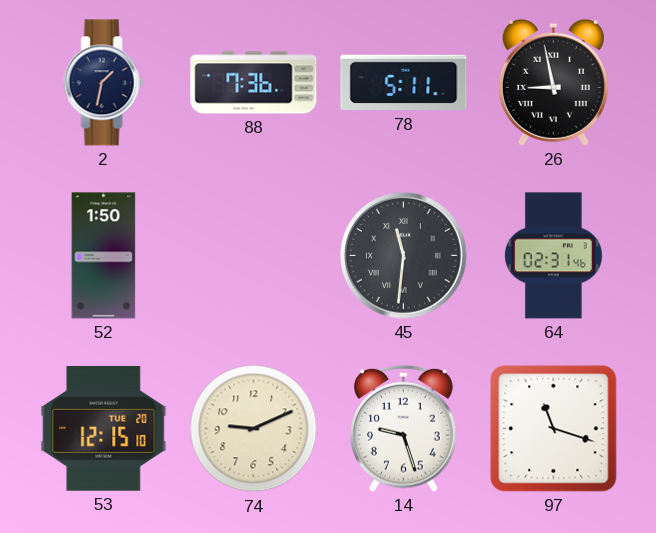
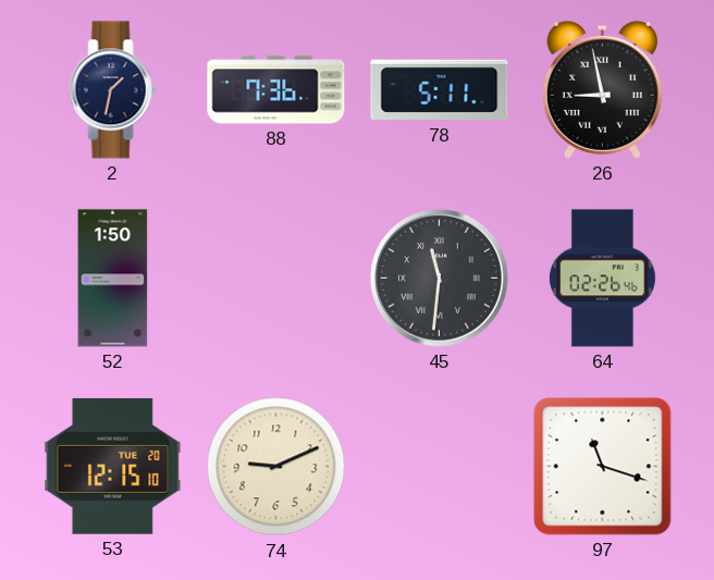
64: 02:31 -> 02:26 (602, 279)
14: 9:27 -> none (404, 428)
